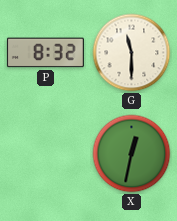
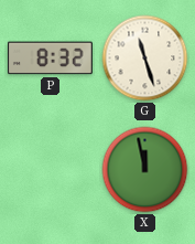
G: 11:30 -> 11:27 (145, 59)
X: 12:32 -> 11:58 (145, 170)
